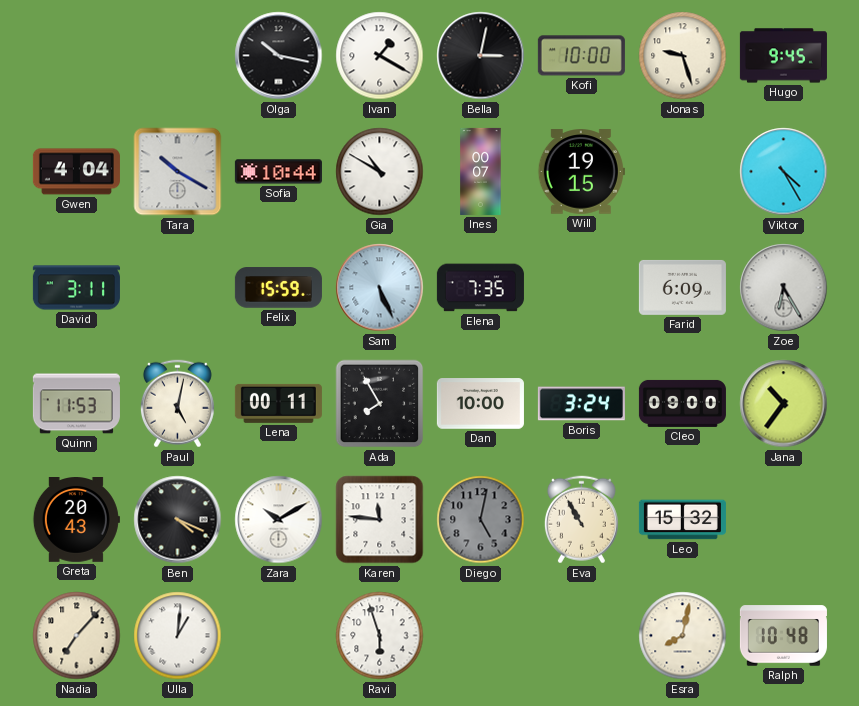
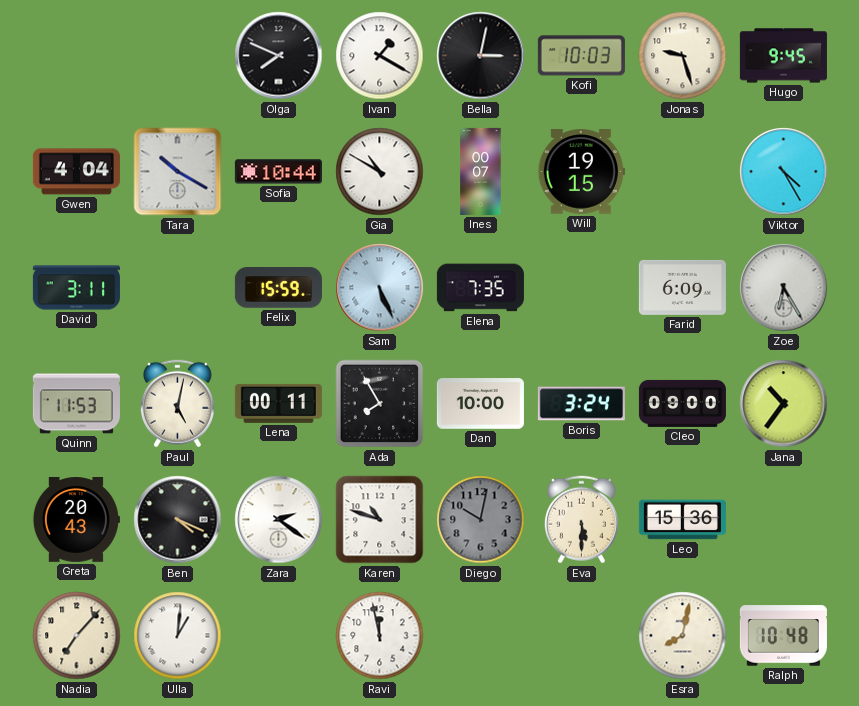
Olga: 10:17 -> 7:49 (279, 56)
Kofi: 10:00 -> 10:03 (581, 56)
Zara: 10:10 -> 2:21 (279, 520)
Karen: 11:46 -> 10:48 (380, 520)
Diego: 5:02 -> 10:02 (481, 520)
Eva: 10:55 -> 5:30 (581, 520)
Leo: 15:32 -> 15:36 (682, 520)
Ravi: 5:57 -> 11:58 (380, 636)
